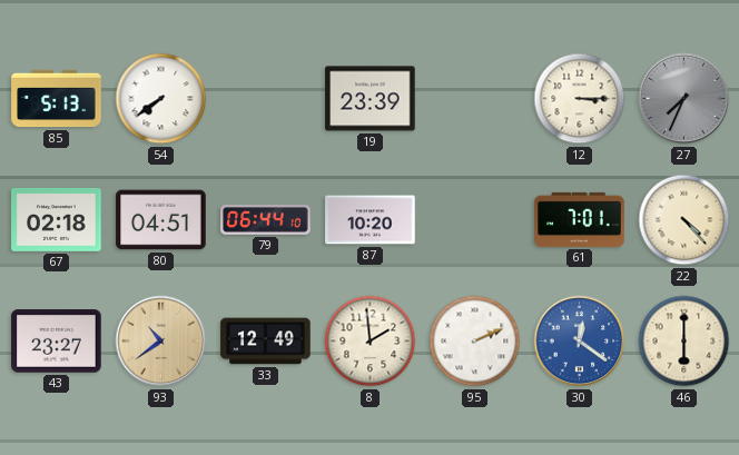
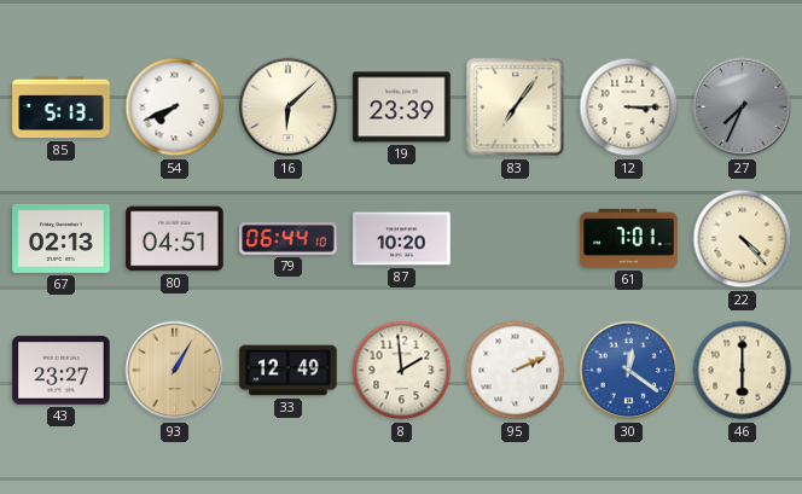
54: 7:39 -> 7:41 (175, 107)
16: none -> 6:08 (289, 107)
83: none -> 7:06 (516, 107)
67: 02:18 -> 02:13 (62, 238)
93: 10:39 -> 1:05 (175, 371)
